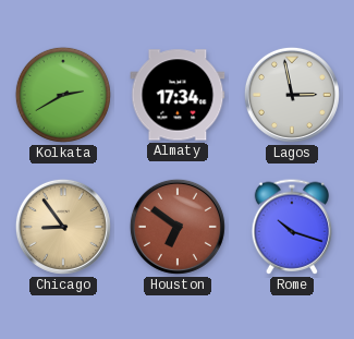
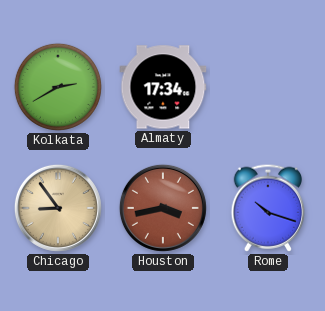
Lagos: 2:58 -> none (292, 95)
Houston: 6:51 -> 3:43 (163, 208)
